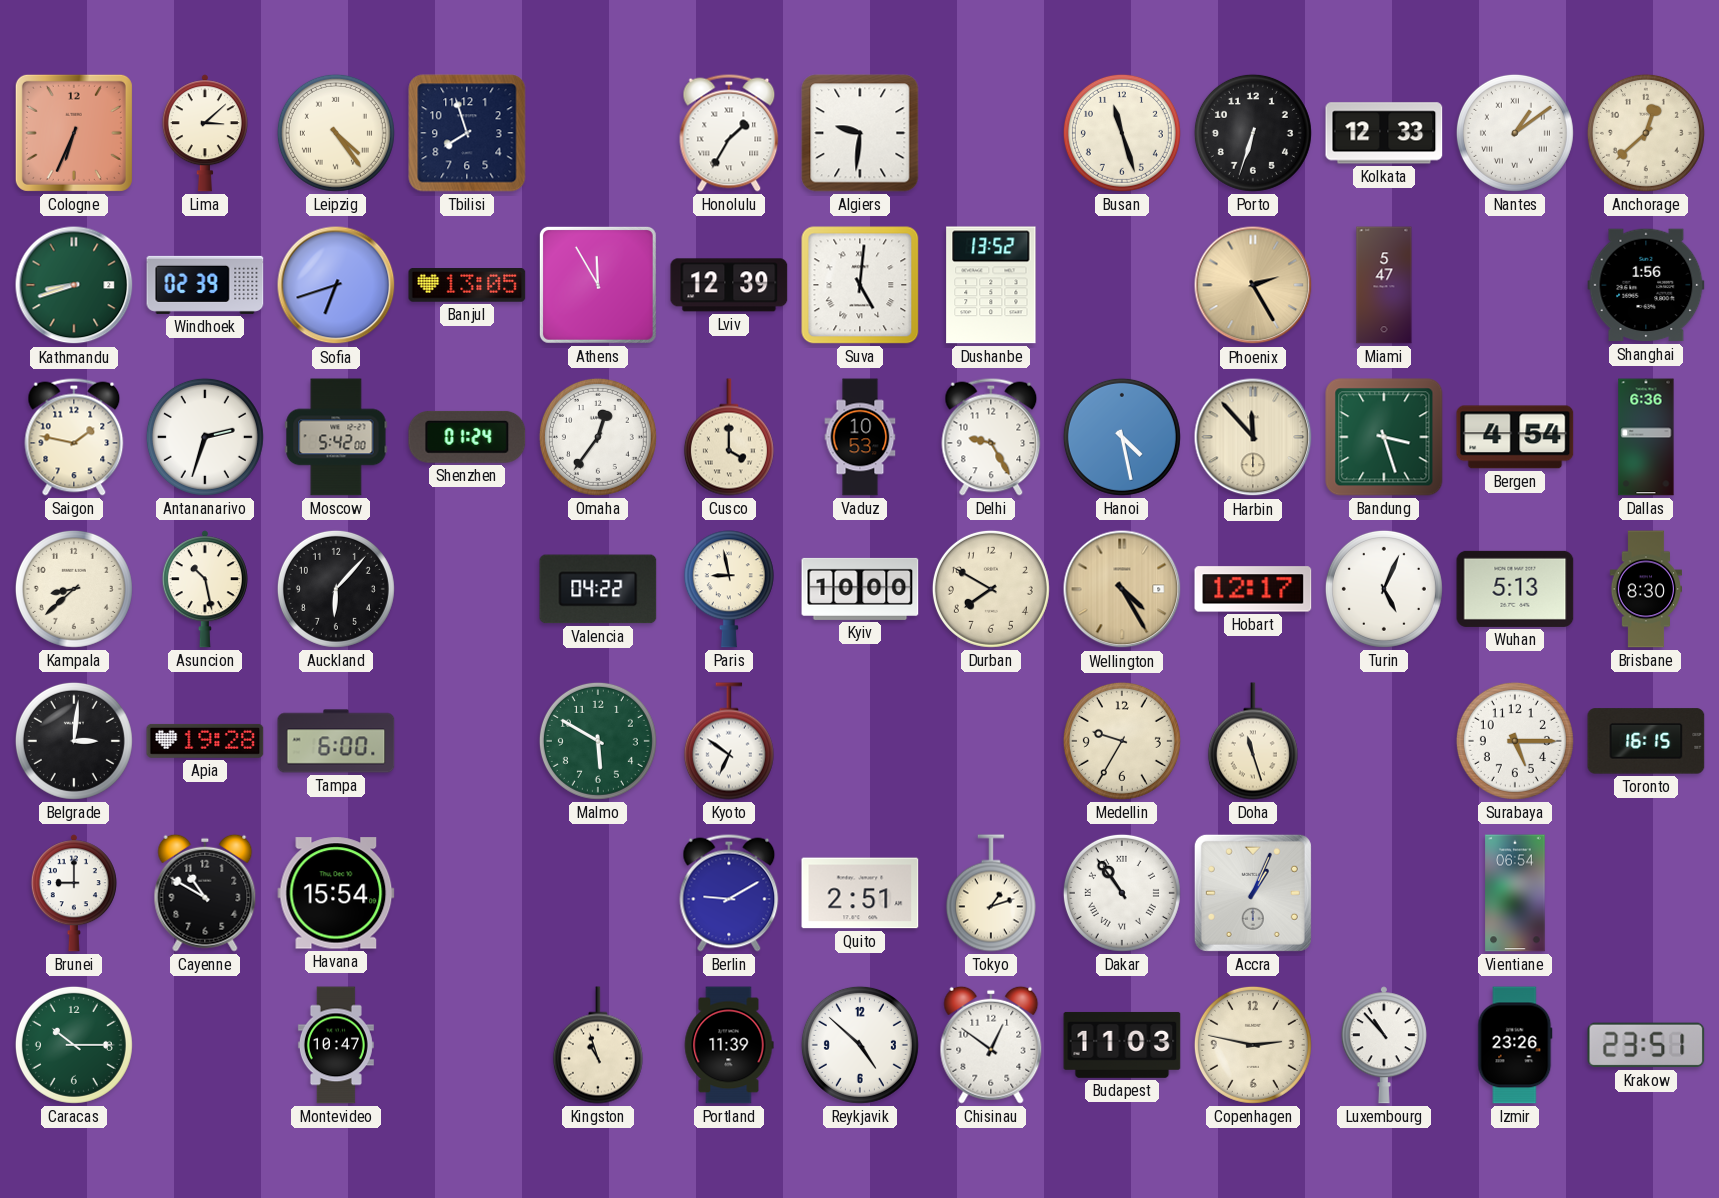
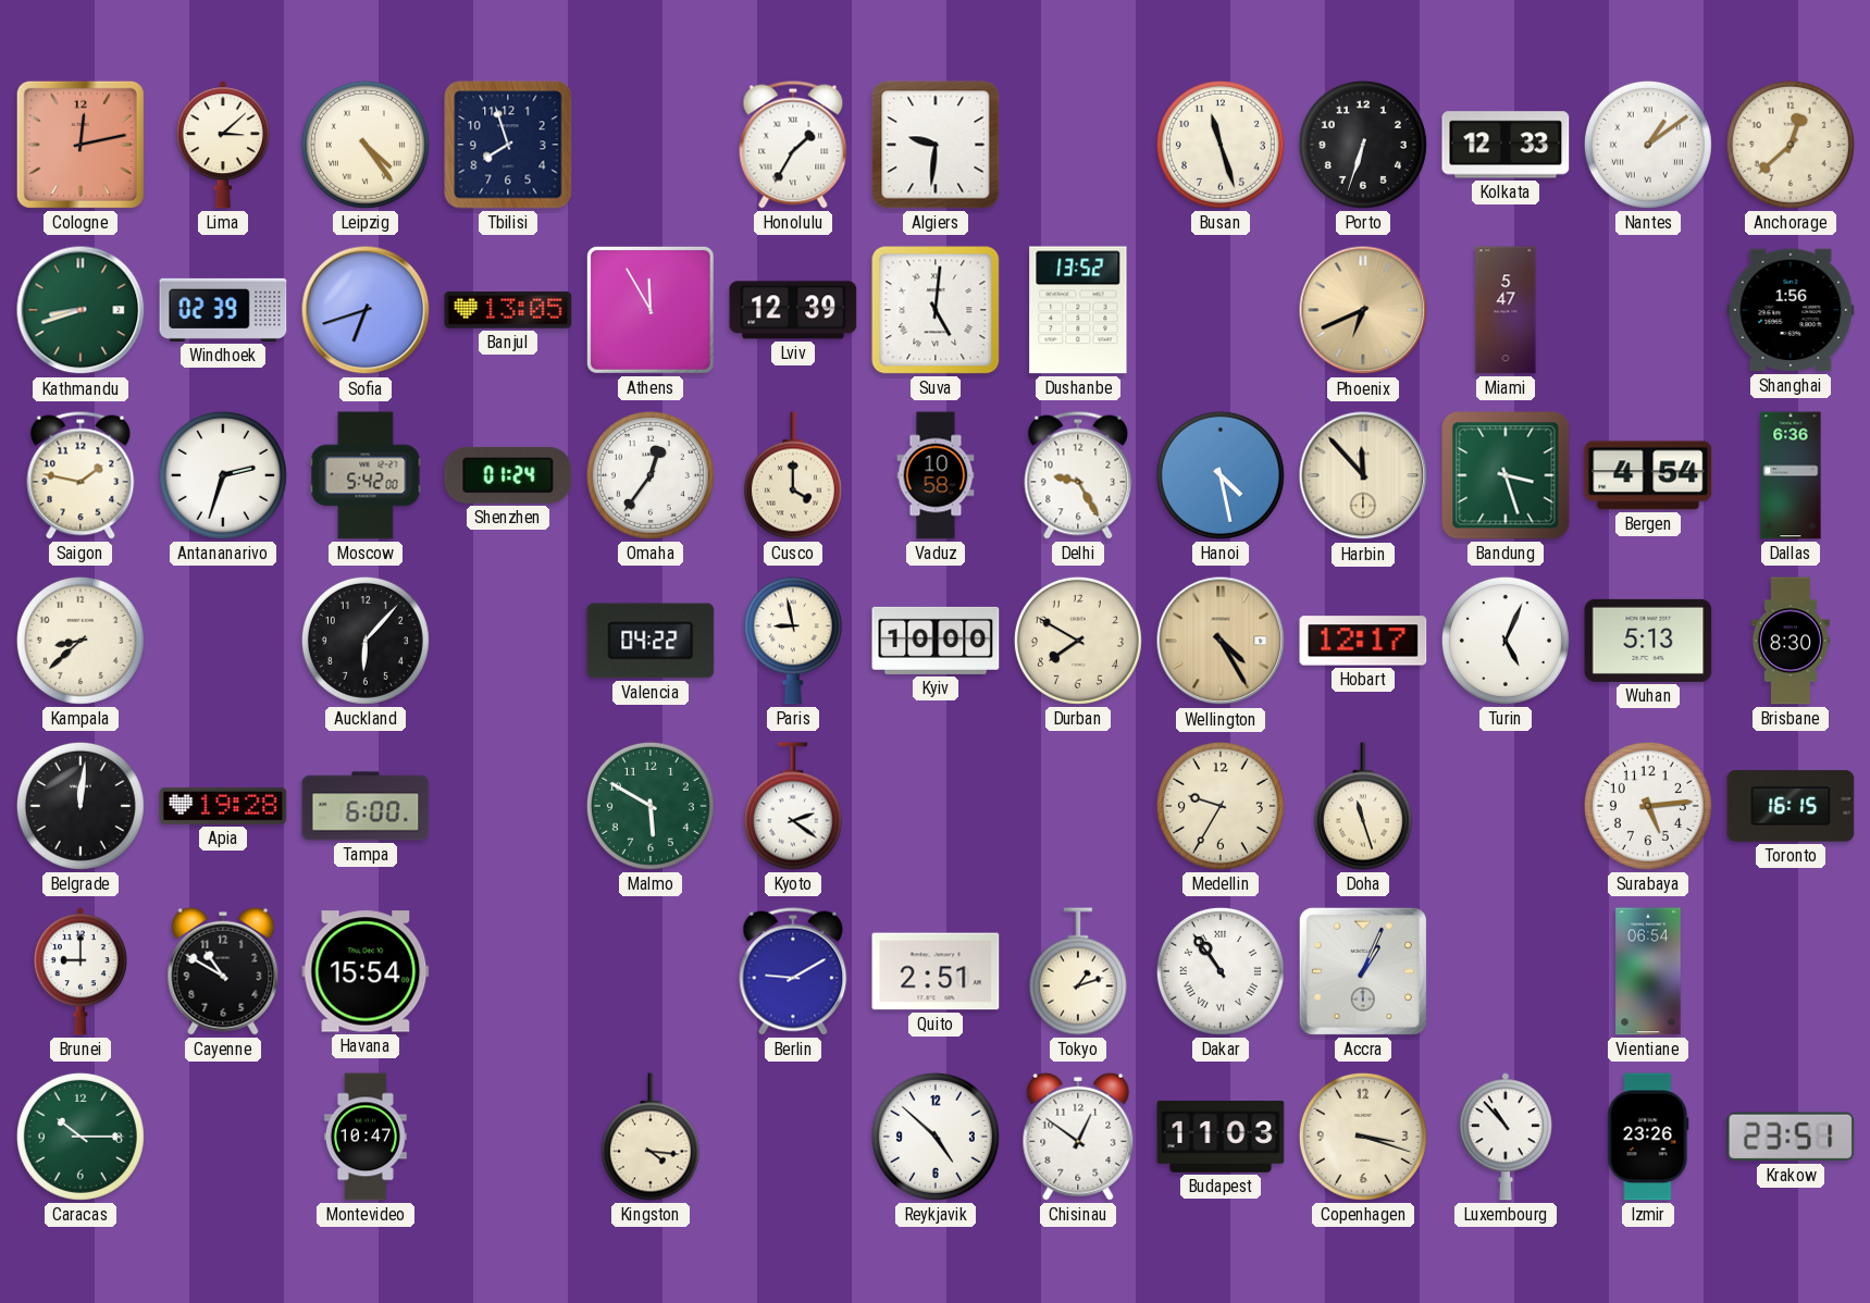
Cologne: 6:34 -> 12:13 (81, 145)
Phoenix: 2:25 -> 6:41 (1363, 310)
Vaduz: 10:53 -> 10:58 (936, 475)
Asuncion: 10:28 -> none (205, 589)
Belgrade: 3:01 -> 12:01 (81, 806)
Kyoto: 6:51 -> 2:21 (793, 806)
Surabaya: 5:15 -> 5:14 (1648, 806)
Kingston: 10:57 -> 4:16 (651, 1137)
Portland: 11:39 -> none (729, 1045)
Copenhagen: 2:47 -> 3:18 (1363, 1137)
